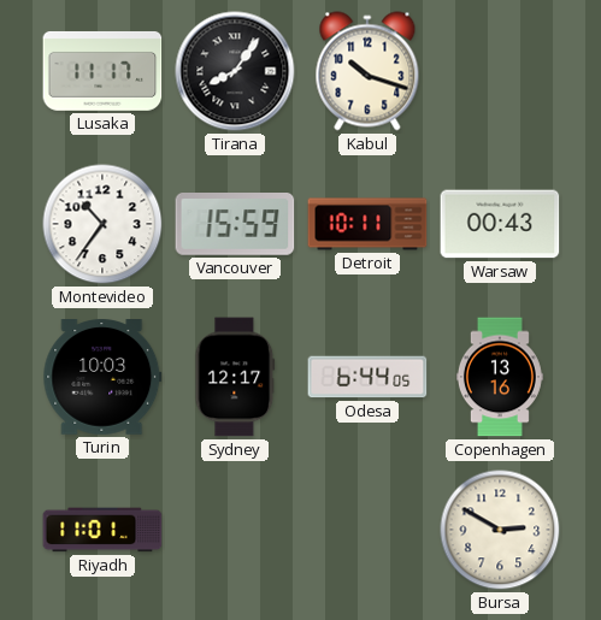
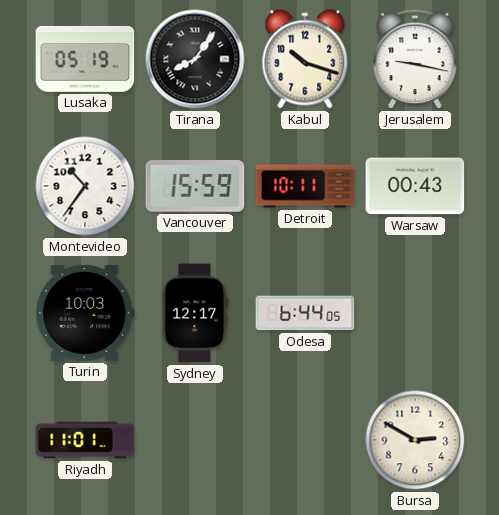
Lusaka: 11:17 -> 05:19 (85, 59)
Jerusalem: none -> 9:17 (415, 59)
Copenhagen: 13:16 -> none (500, 377)
